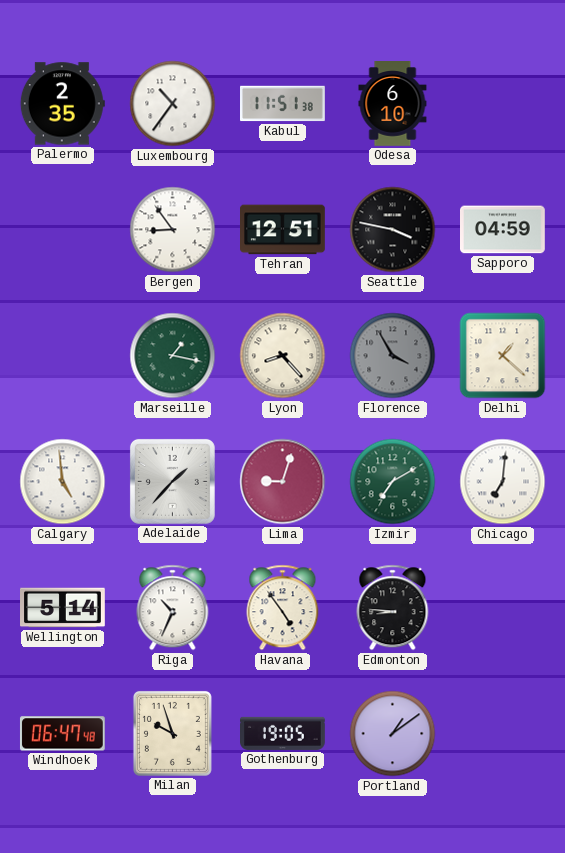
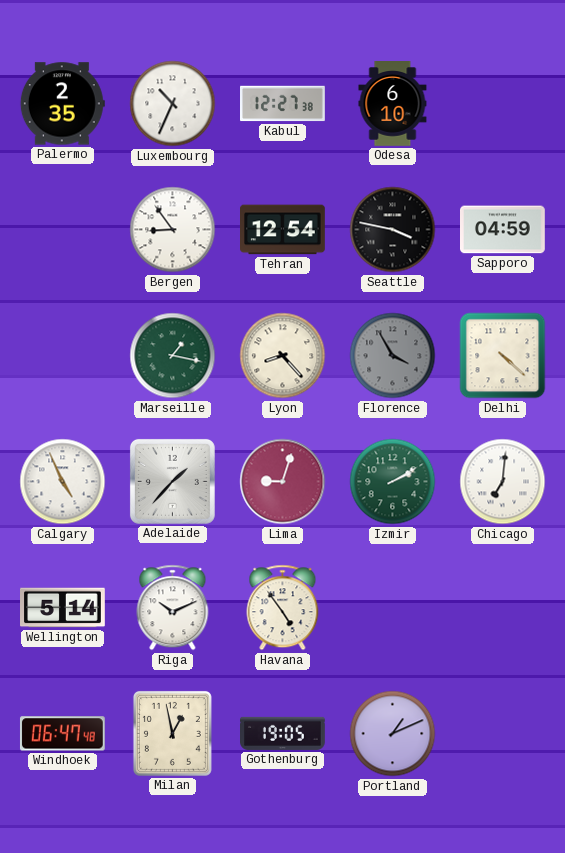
Luxembourg: 10:36 -> 10:34 (173, 104)
Kabul: 11:51 -> 12:27 (283, 104)
Tehran: 12:51 -> 12:54 (283, 230)
Delhi: 1:22 -> 4:22 (503, 356)
Calgary: 4:59 -> 4:56 (63, 482)
Izmir: 7:10 -> 2:10 (393, 482)
Riga: 10:34 -> 10:11 (173, 608)
Edmonton: 8:46 -> none (393, 608)
Milan: 9:57 -> 12:58 (172, 733)
Portland: 1:09 -> 1:11 (393, 734)
